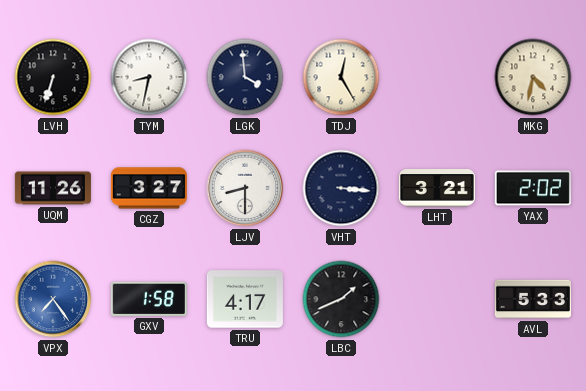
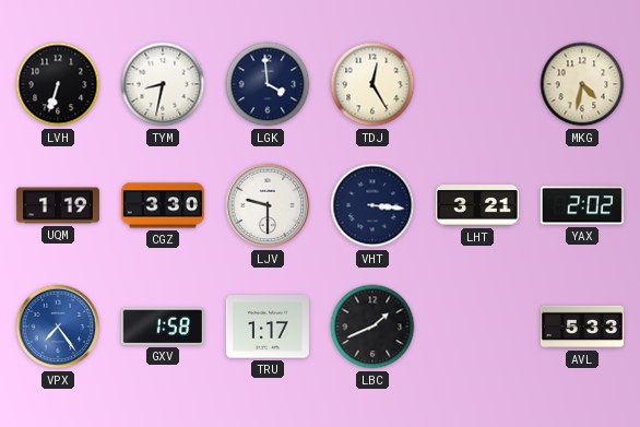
UQM: 11:26 -> 1:19 (58, 205)
CGZ: 3:27 -> 3:30 (163, 205)
LJV: 8:30 -> 9:30 (268, 205)
TRU: 4:17 -> 1:17 (268, 327)
